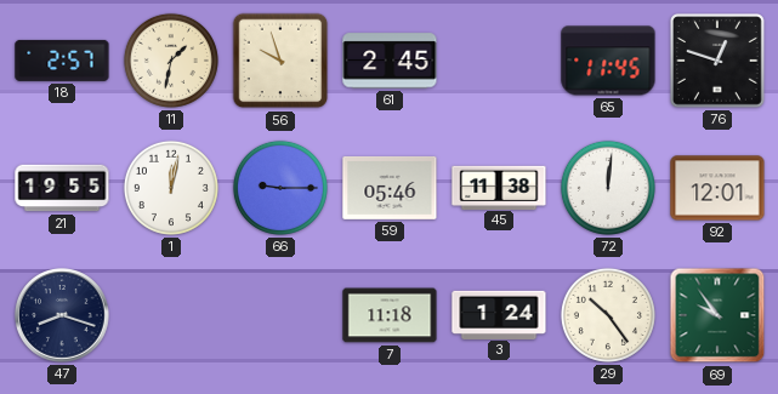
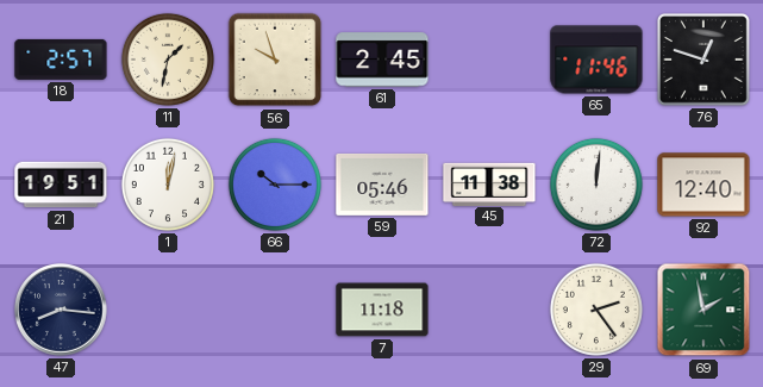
65: 11:45 -> 11:46 (596, 60)
21: 19:55 -> 19:51 (61, 185)
66: 9:15 -> 10:15 (275, 185)
92: 12:01 -> 12:40 (703, 185)
47: 8:18 -> 8:16 (61, 310)
3: 1:24 -> none (499, 314)
29: 10:24 -> 2:24 (596, 310)
69: 9:54 -> 1:58 (703, 310)
